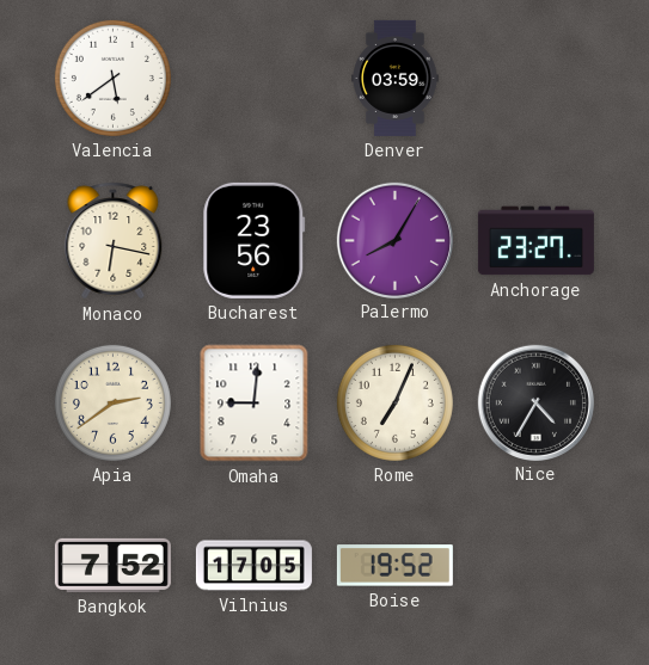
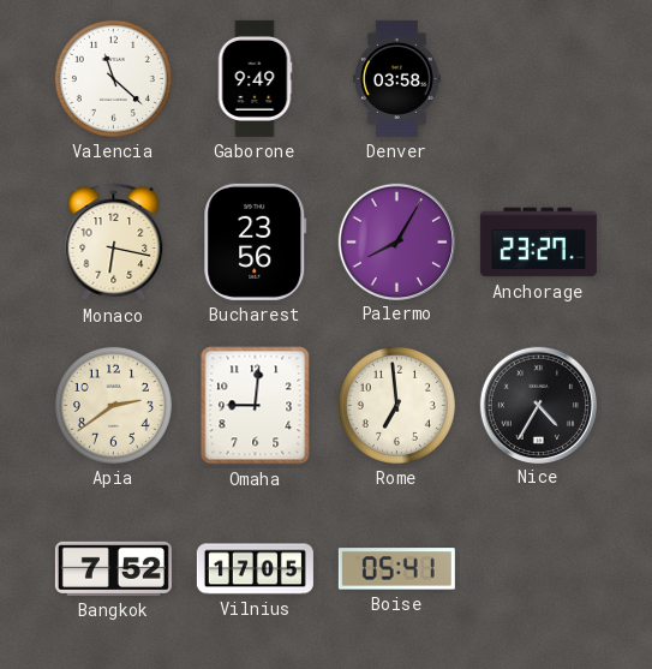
Valencia: 5:39 -> 11:22 (113, 78)
Gaborone: none -> 9:49 (255, 78)
Denver: 03:59 -> 03:58 (397, 78)
Rome: 7:04 -> 6:59 (396, 405)
Boise: 19:52 -> 05:41 (396, 569)
